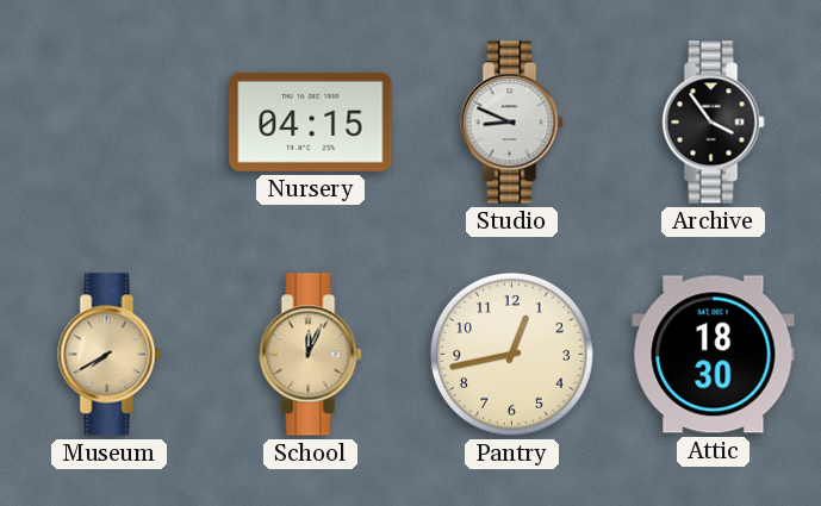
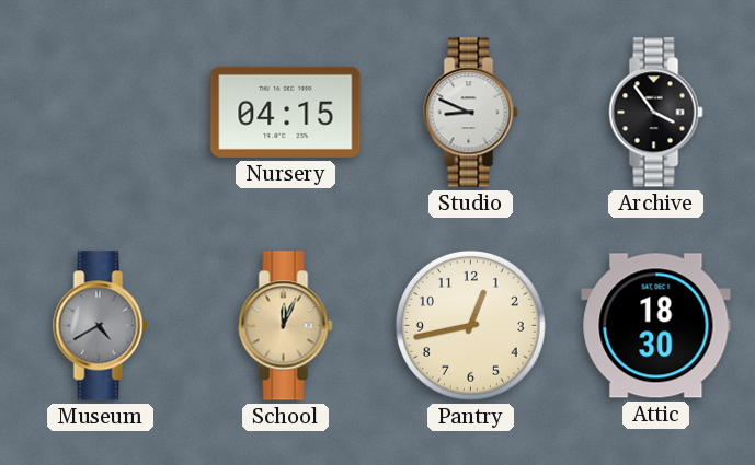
Museum: 7:40 -> 4:40 (101, 326)
Museum dial: champagne -> grey (101, 326)
